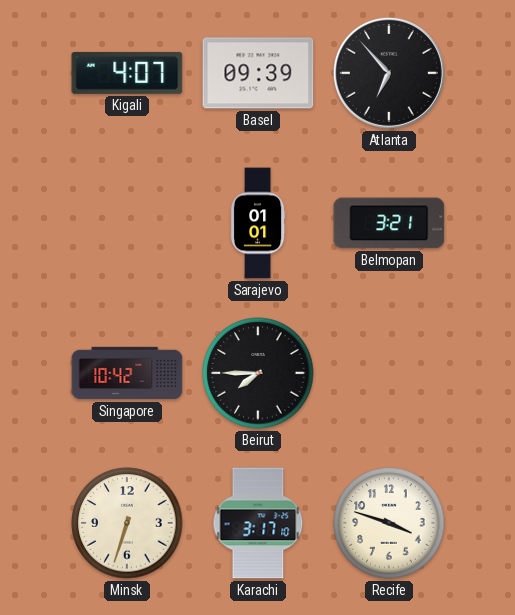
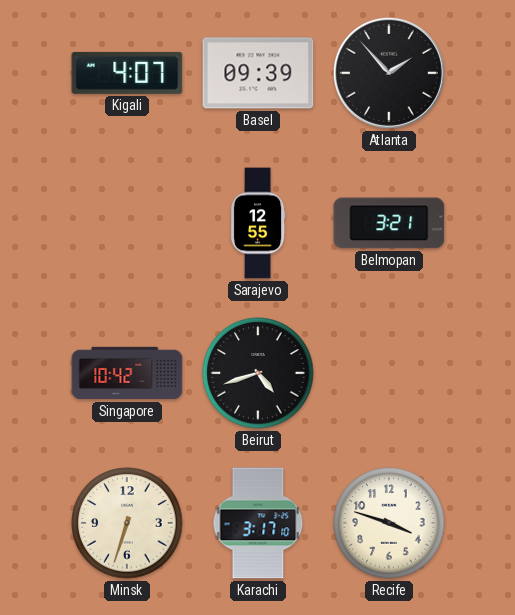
Atlanta: 6:53 -> 1:53 (389, 73)
Sarajevo: 01:01 -> 12:55 (258, 223)
Beirut: 7:45 -> 4:42 (258, 373)
